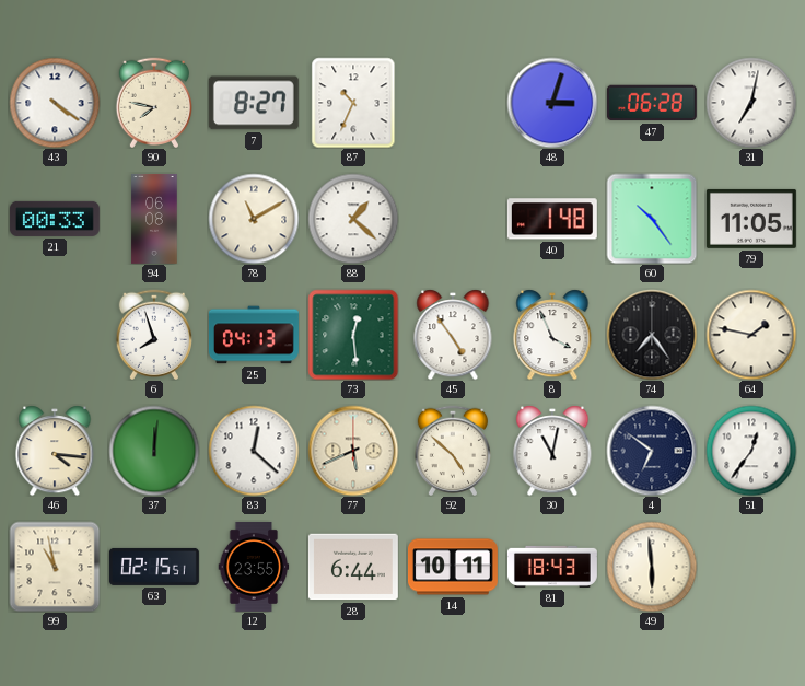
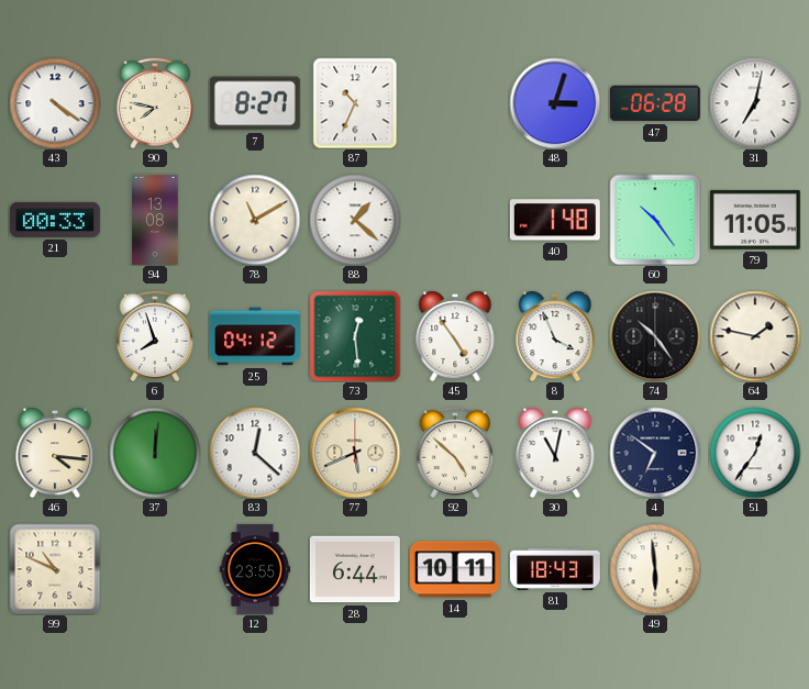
94: 06:08 -> 13:08 (155, 220)
25: 04:13 -> 04:12 (255, 336)
74: 7:24 -> 10:24 (655, 336)
99: 10:58 -> 10:49 (55, 569)
63: 02:15 -> none (154, 567)
